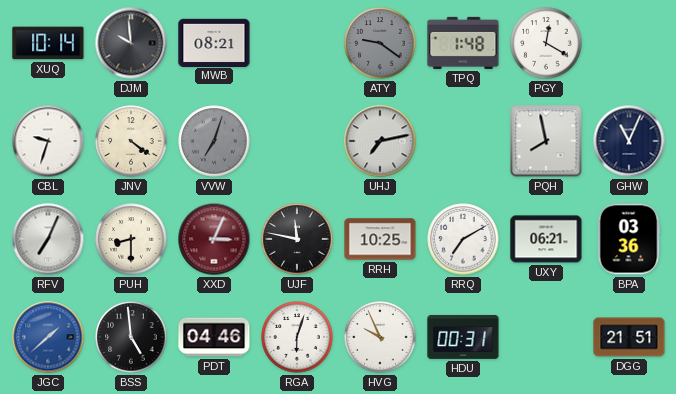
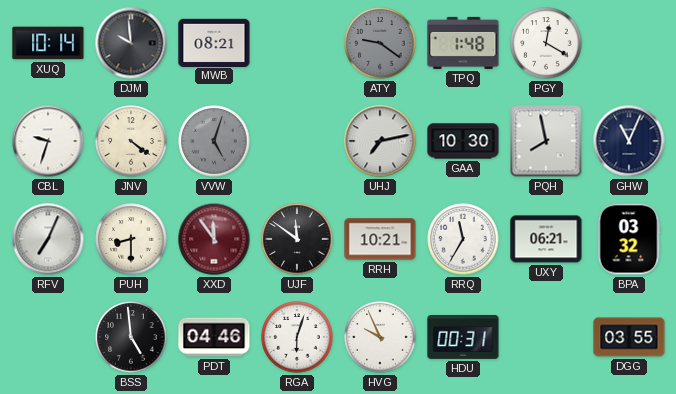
VVW: 7:03 -> 5:03 (214, 141)
GAA: none -> 10:30 (463, 141)
XXD: 3:04 -> 11:54 (214, 239)
UJF: 11:47 -> 11:51 (297, 239)
RRH: 10:25 -> 10:21 (380, 239)
RRQ: 7:10 -> 11:35 (463, 239)
BPA: 03:36 -> 03:32 (629, 239)
JGC: 1:38 -> none (48, 337)
DGG: 21:51 -> 03:55 (629, 337)
